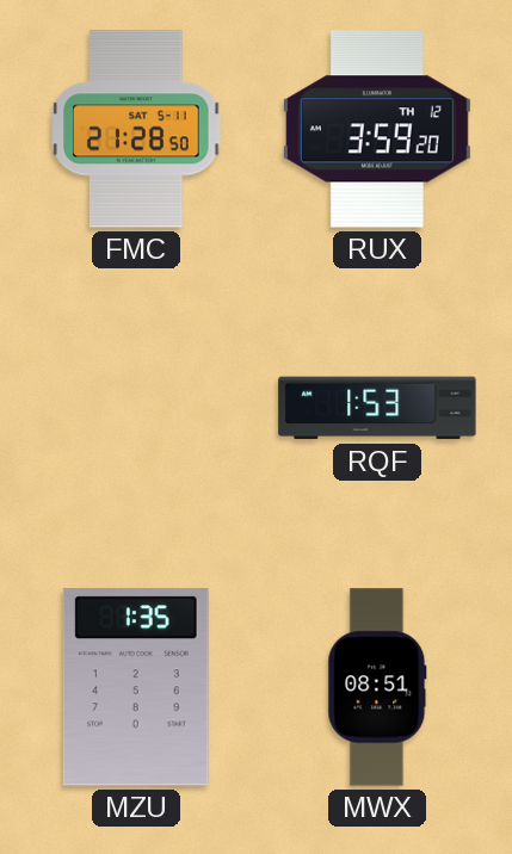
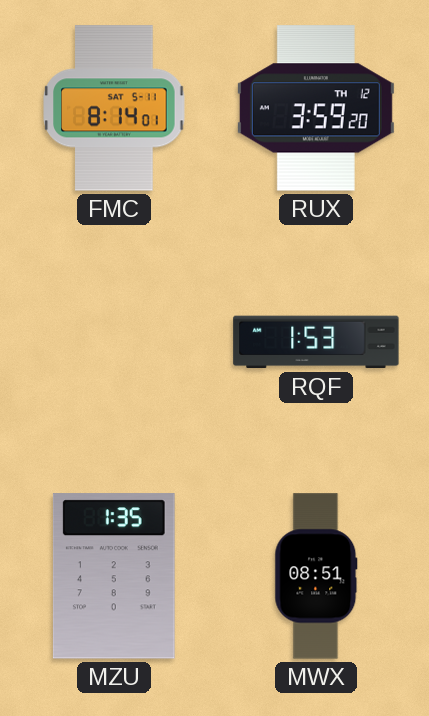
FMC: 21:28 -> 8:14 (114, 108)
